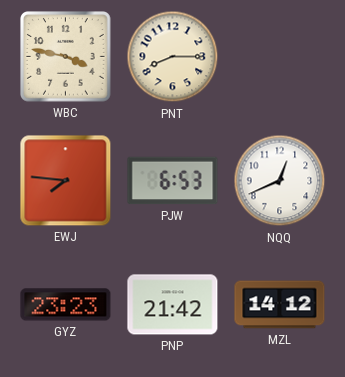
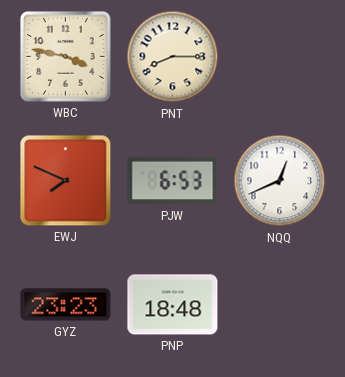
EWJ: 7:46 -> 7:49 (66, 181)
PNP: 21:42 -> 18:48 (173, 305)
MZL: 14:12 -> none (280, 305)
